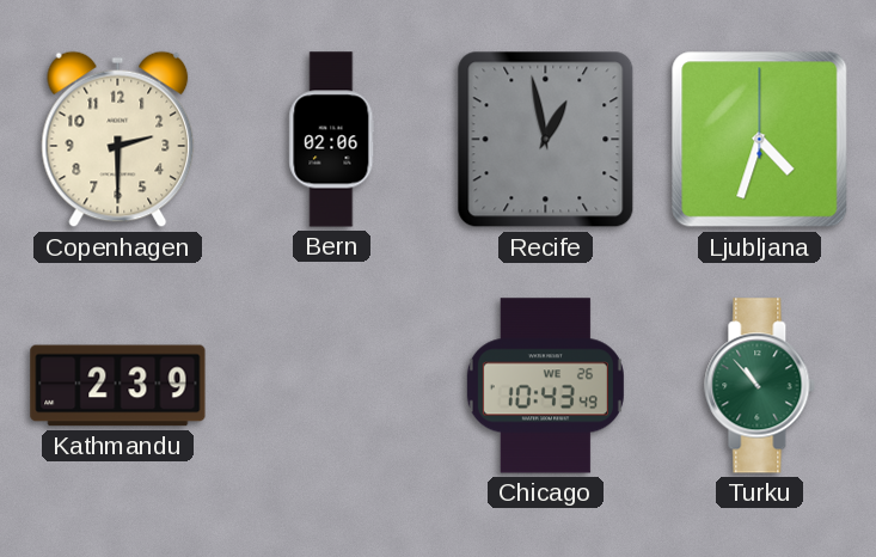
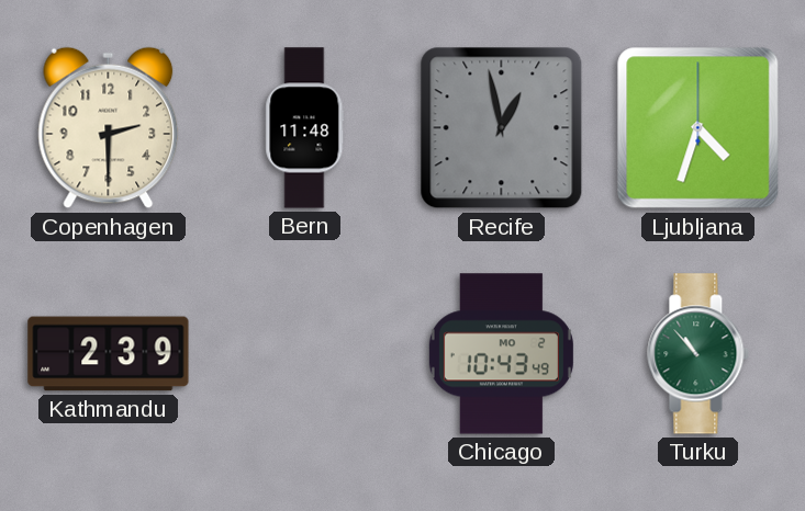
Bern: 02:06 -> 11:48 (305, 128)
Chicago date: WE 26 -> MO 2 (501, 354)
